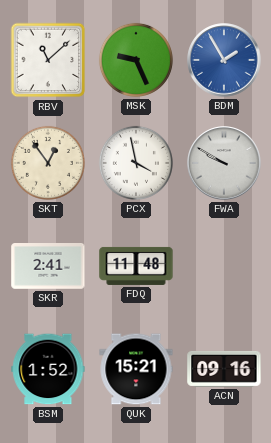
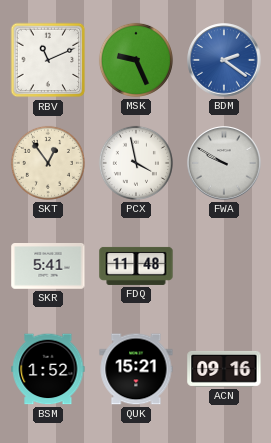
RBV: 11:08 -> 11:11 (48, 60)
BDM: 1:55 -> 2:21 (224, 60)
SKR: 2:41 -> 5:41 (48, 267)
